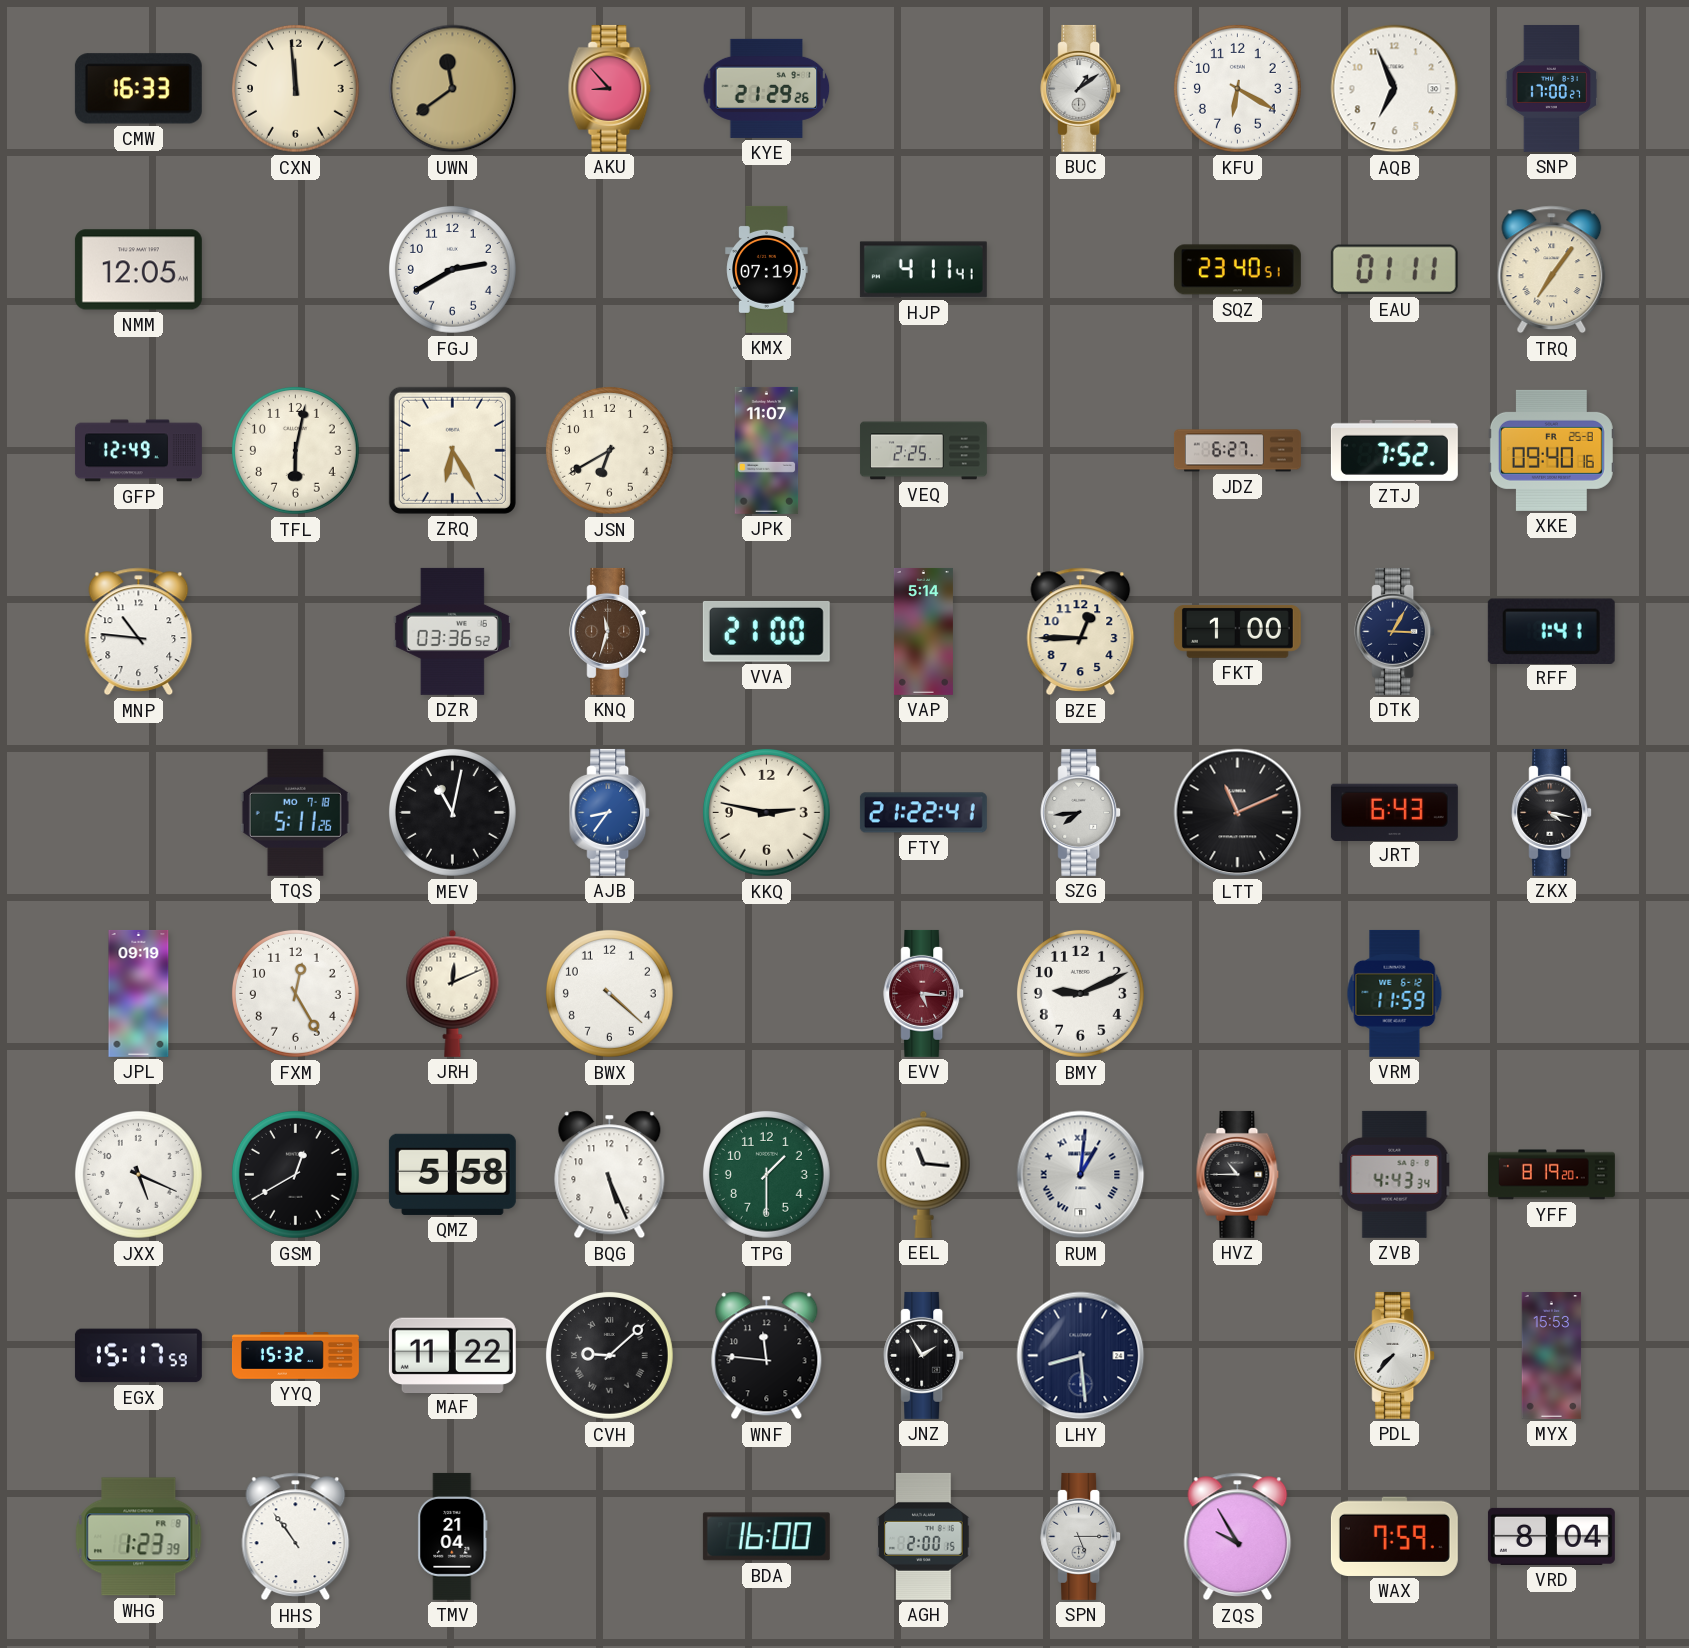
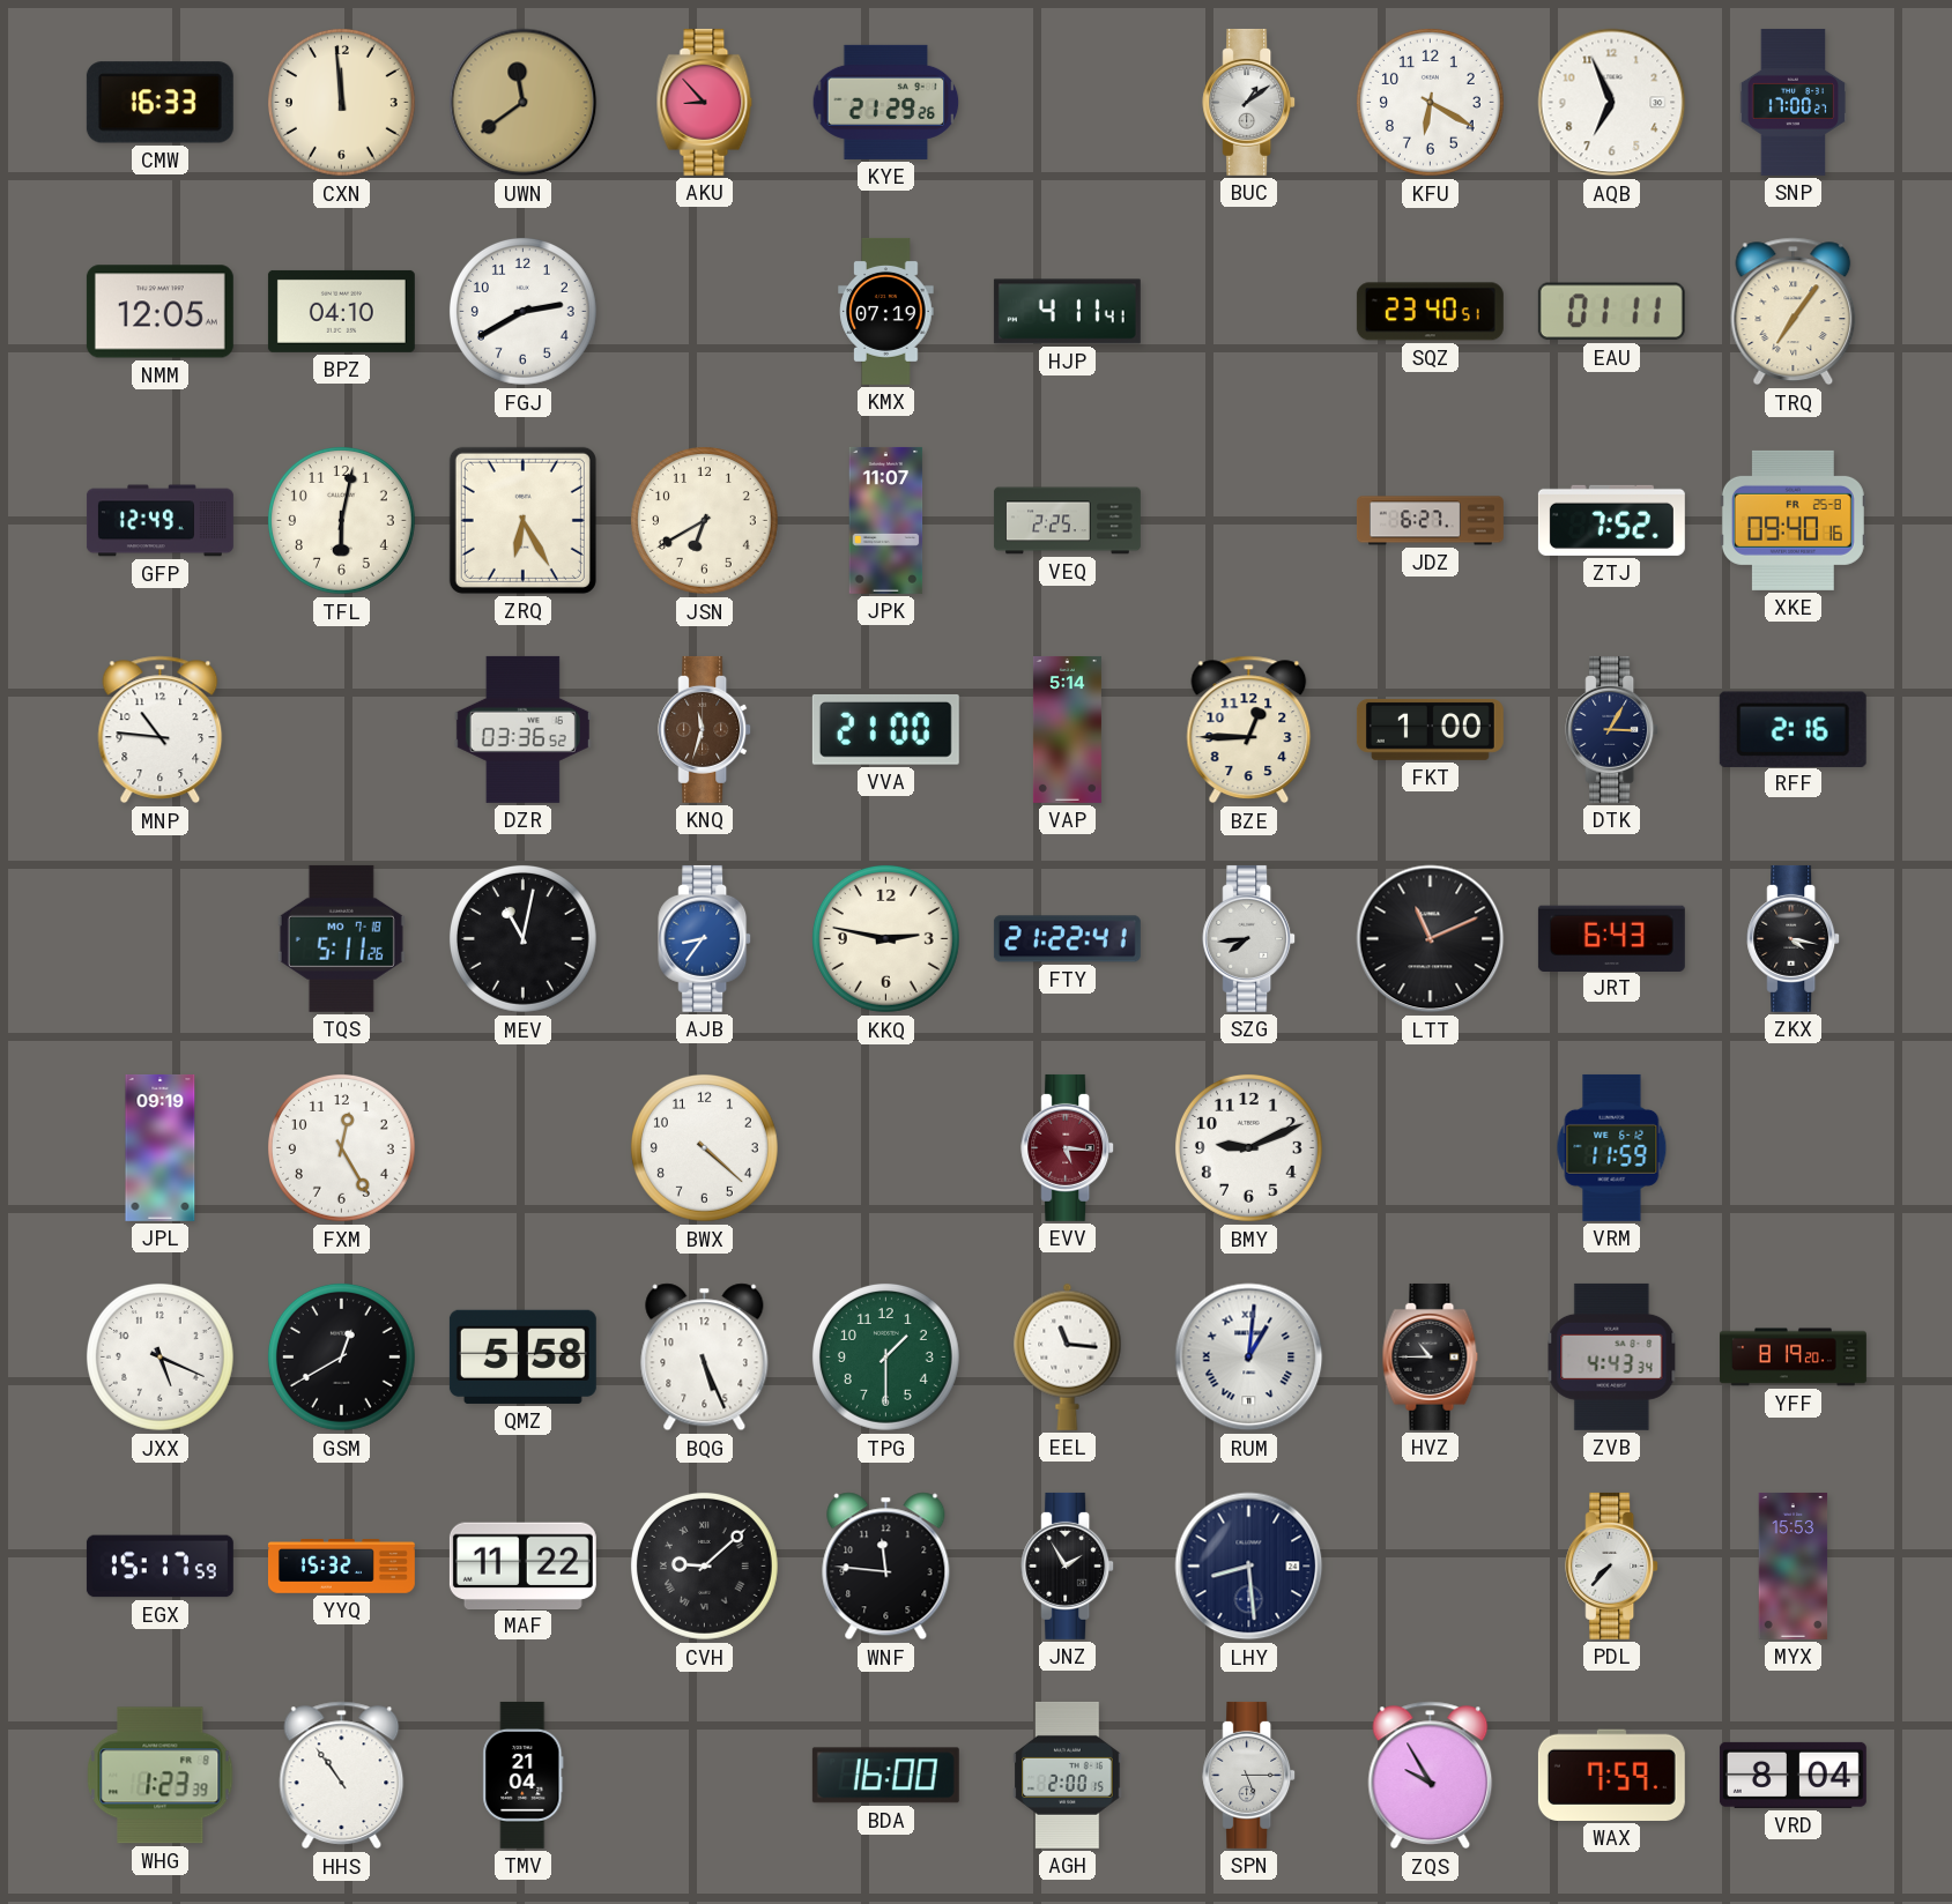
BPZ: none -> 04:10 (341, 311)
RFF: 1:41 -> 2:16 (1793, 729)
JRH: 12:11 -> none (453, 993)
